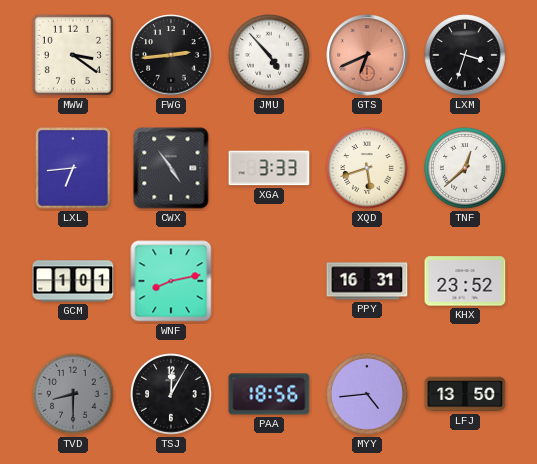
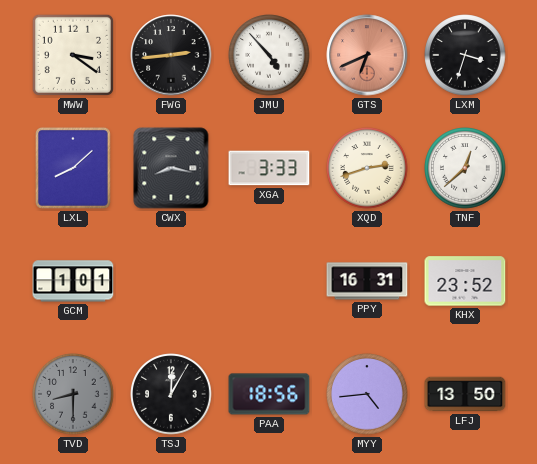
LXL: 6:44 -> 8:08 (73, 168)
CWX: 4:54 -> 8:17 (171, 168)
XQD: 5:42 -> 2:42 (367, 168)
WNF: 8:13 -> none (171, 281)
